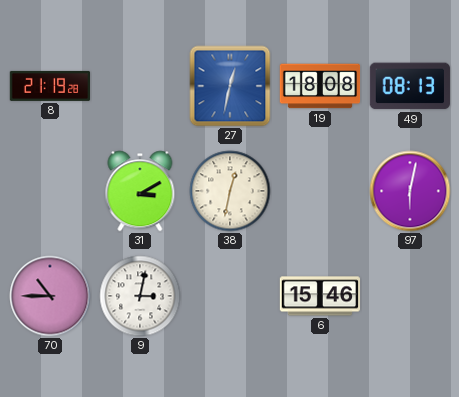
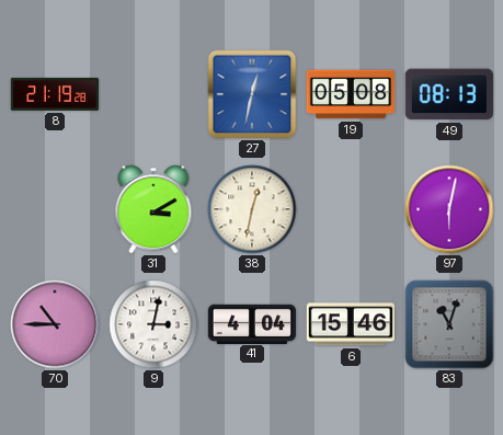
19: 18:08 -> 05:08 (351, 94)
41: none -> 4:04 (252, 323)
83: none -> 11:03 (449, 324)
